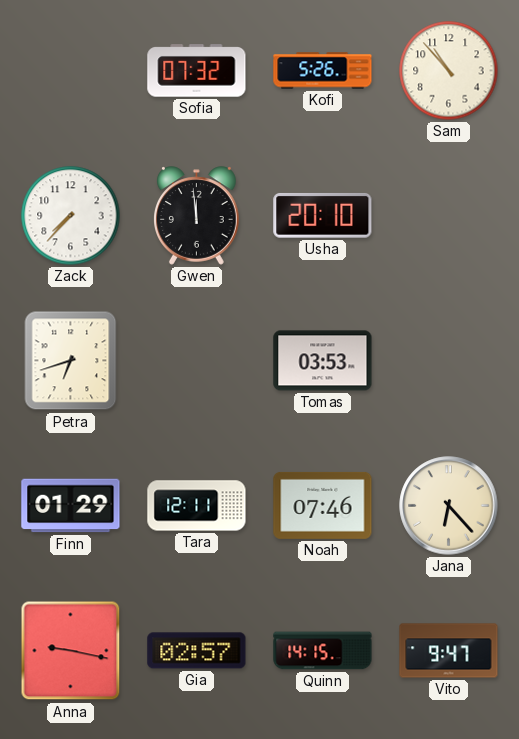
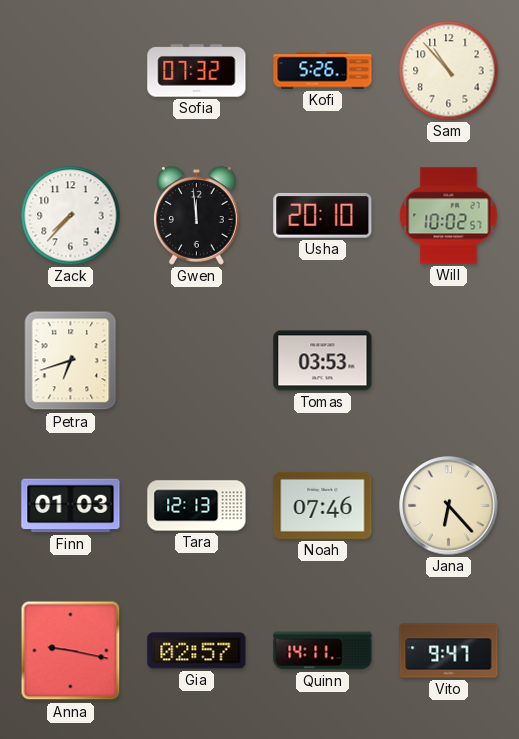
Will: none -> 10:02 (449, 216)
Finn: 01:29 -> 01:03 (71, 506)
Tara: 12:11 -> 12:13 (197, 506)
Quinn: 14:15 -> 14:11 (323, 651)
